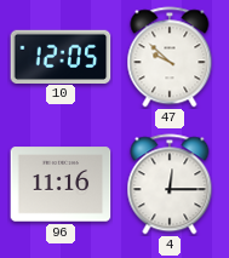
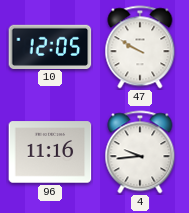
47: 9:52 -> 9:50 (140, 47)
4: 12:15 -> 9:44 (140, 152)
